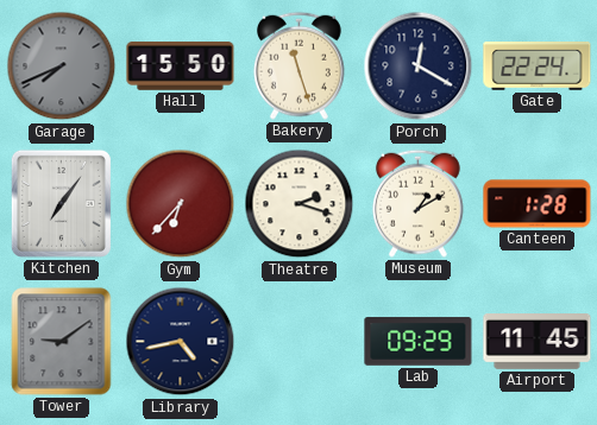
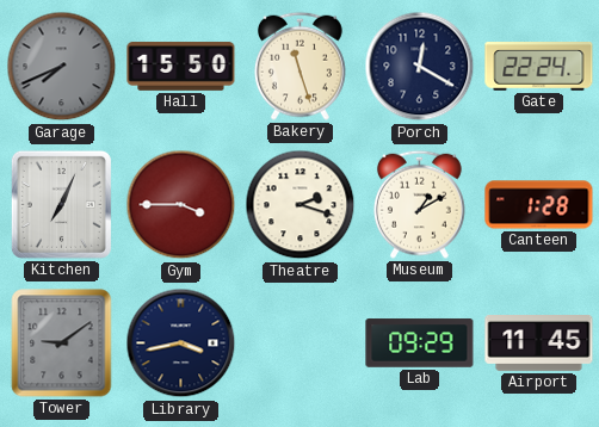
Kitchen: 7:06 -> 7:04 (61, 204)
Gym: 6:37 -> 3:45 (181, 205)
Library: 4:43 -> 3:43 (181, 344)
